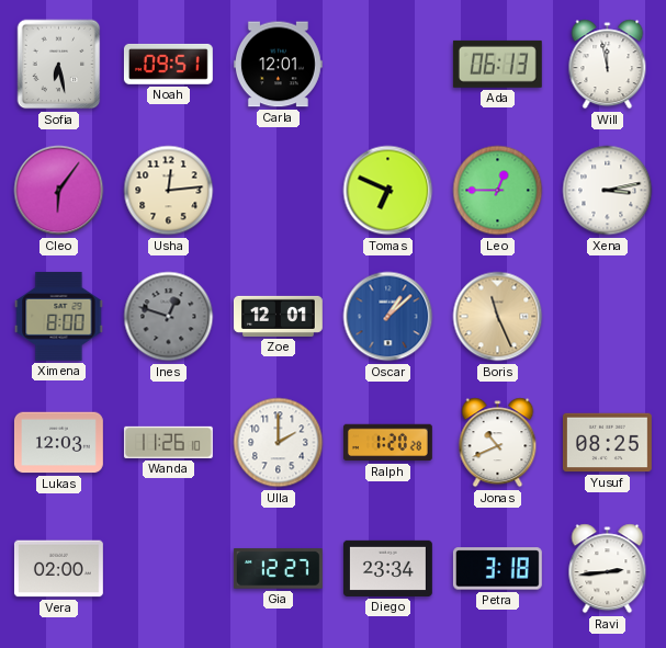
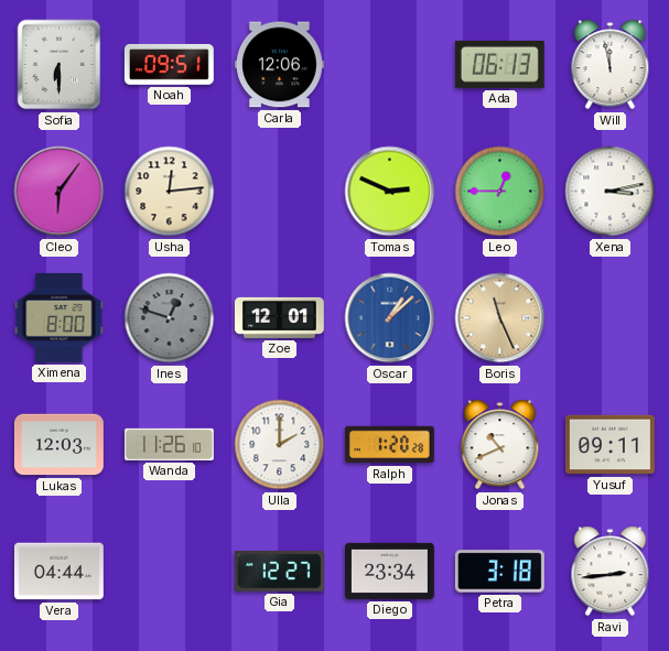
Sofia: 6:28 -> 6:30 (60, 65)
Carla: 12:01 -> 12:06 (279, 65)
Tomas: 6:49 -> 2:49 (390, 192)
Yusuf: 08:25 -> 09:11 (609, 445)
Vera: 02:00 -> 04:44 (58, 572)
